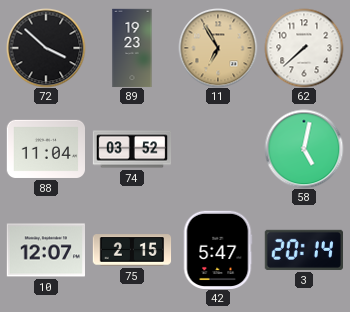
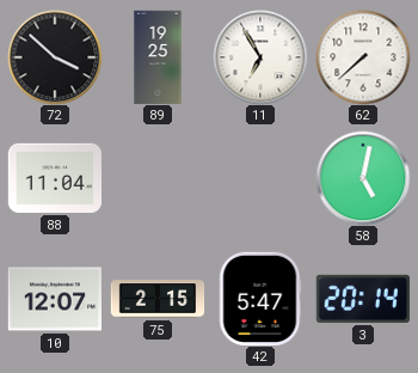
89: 19:23 -> 19:25 (158, 57)
11 dial: champagne -> white (260, 57)
74: 03:52 -> none (132, 149)
